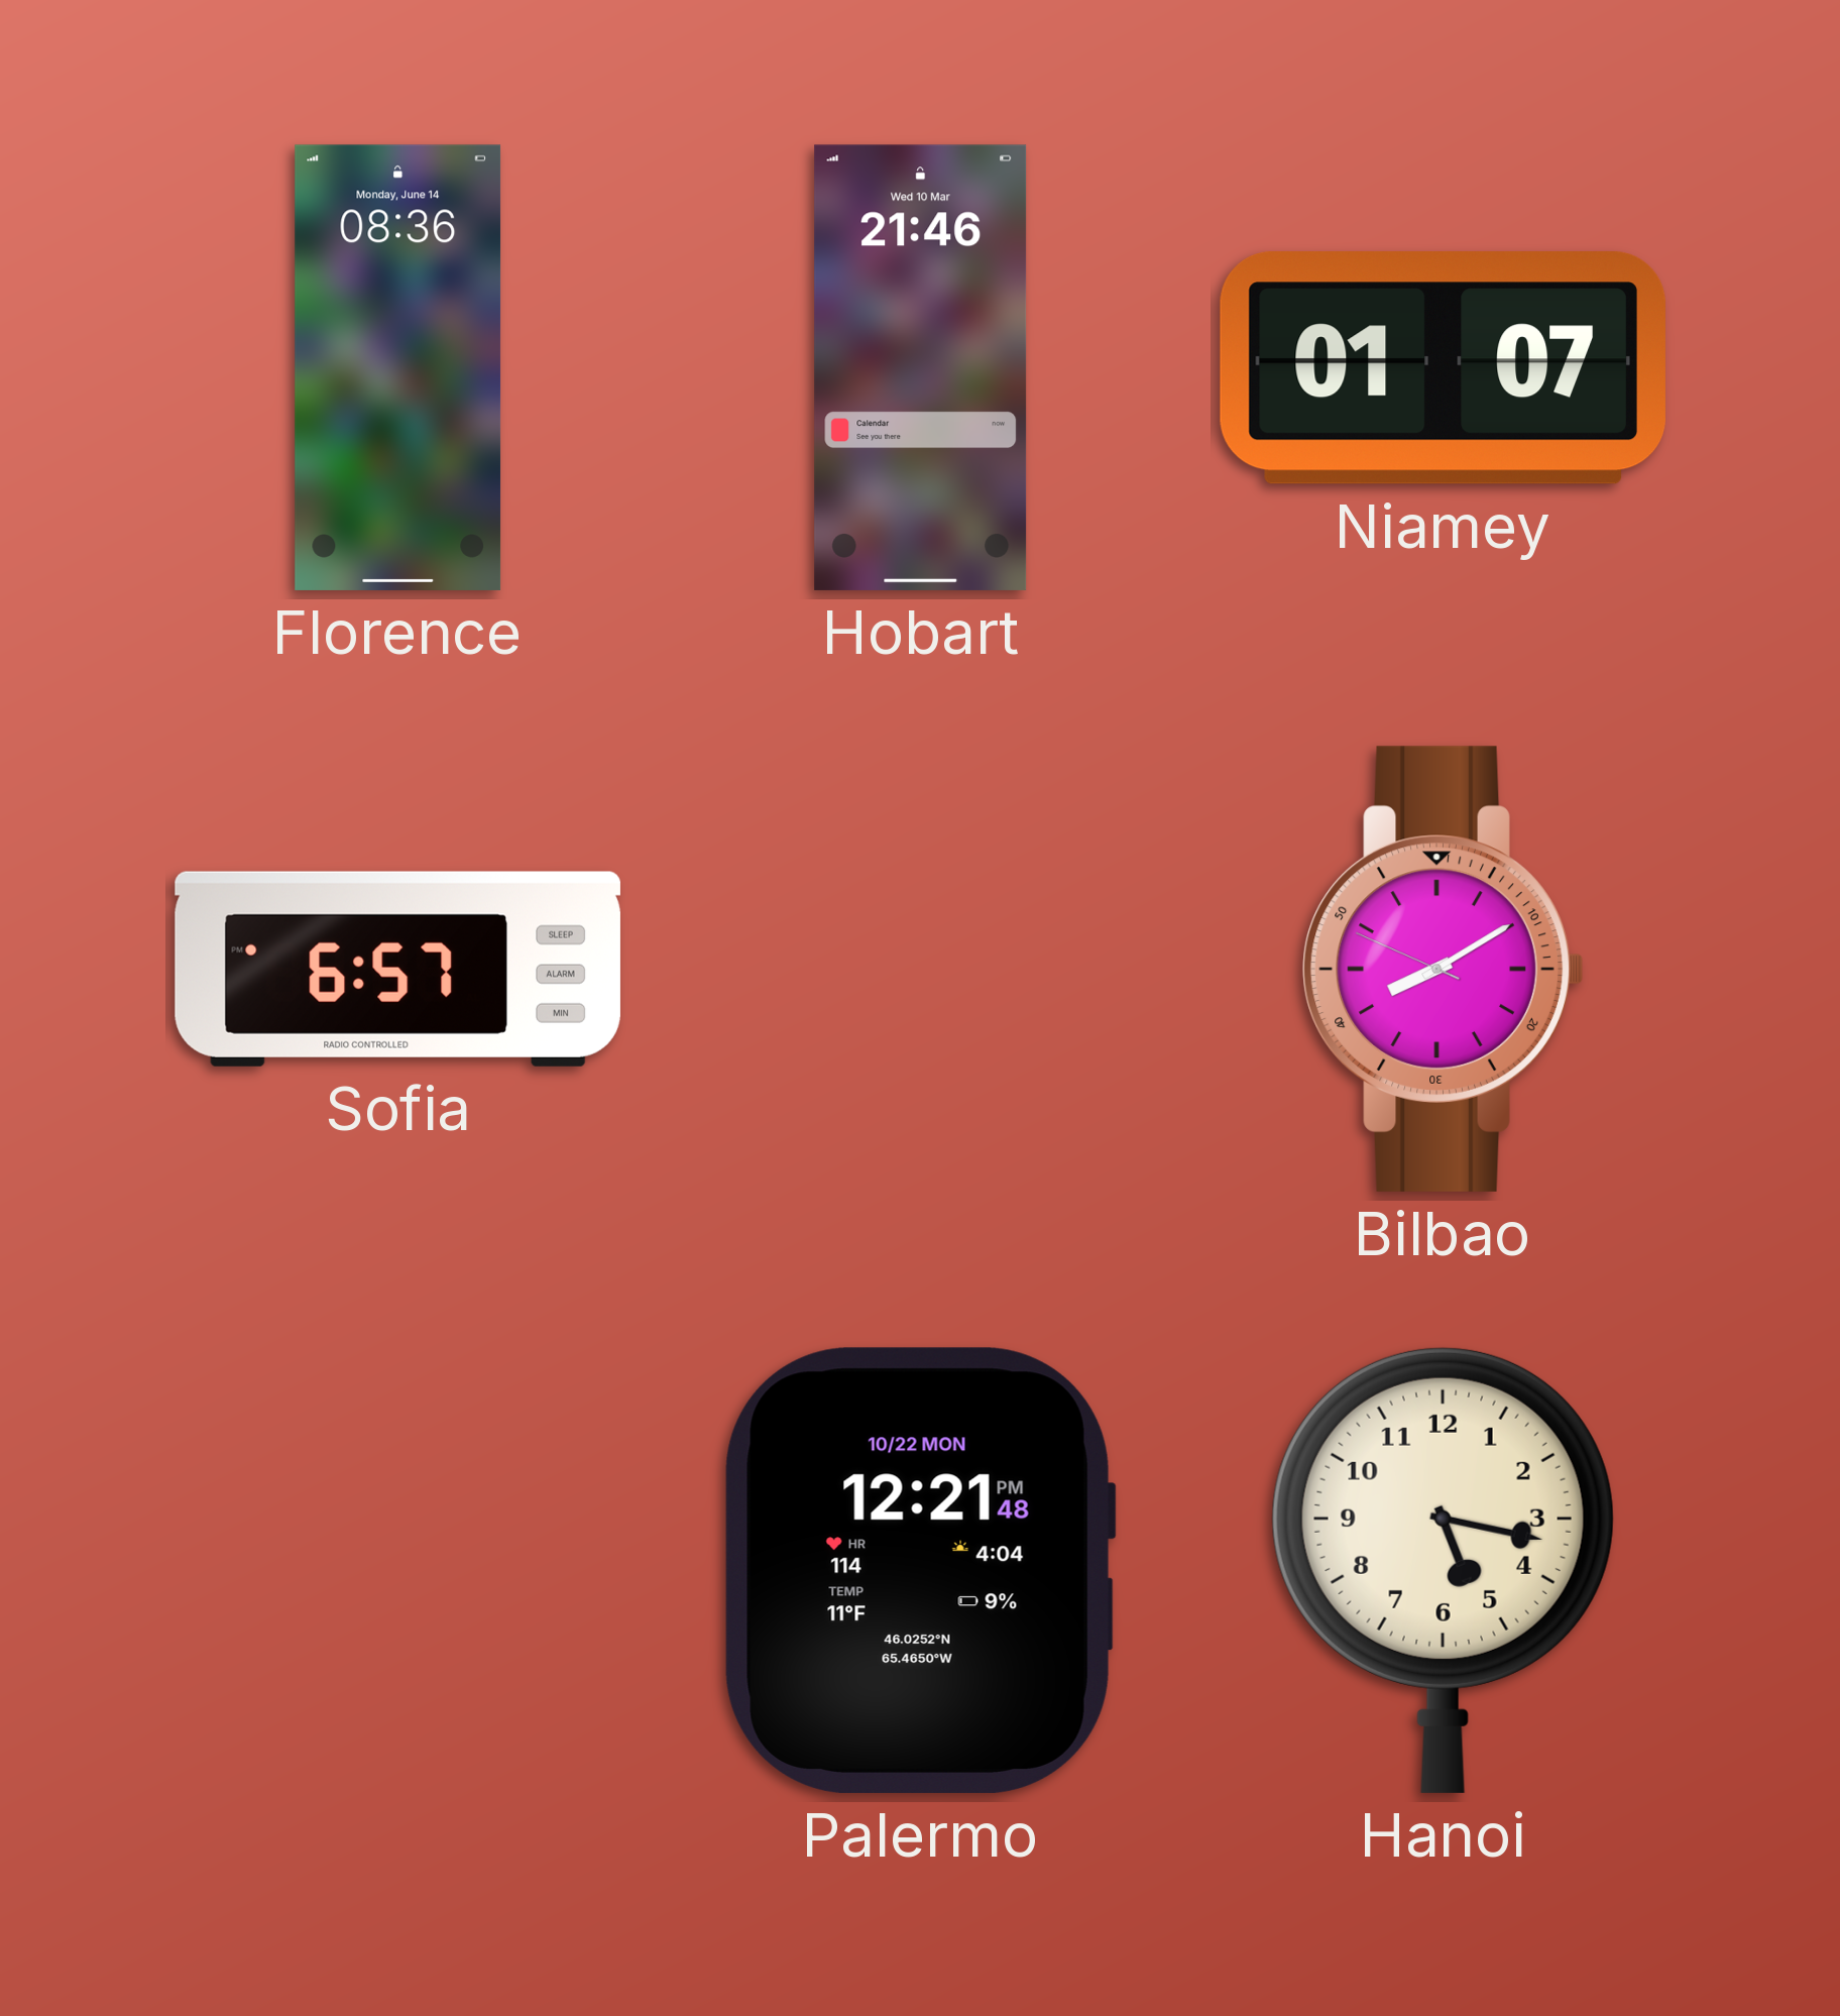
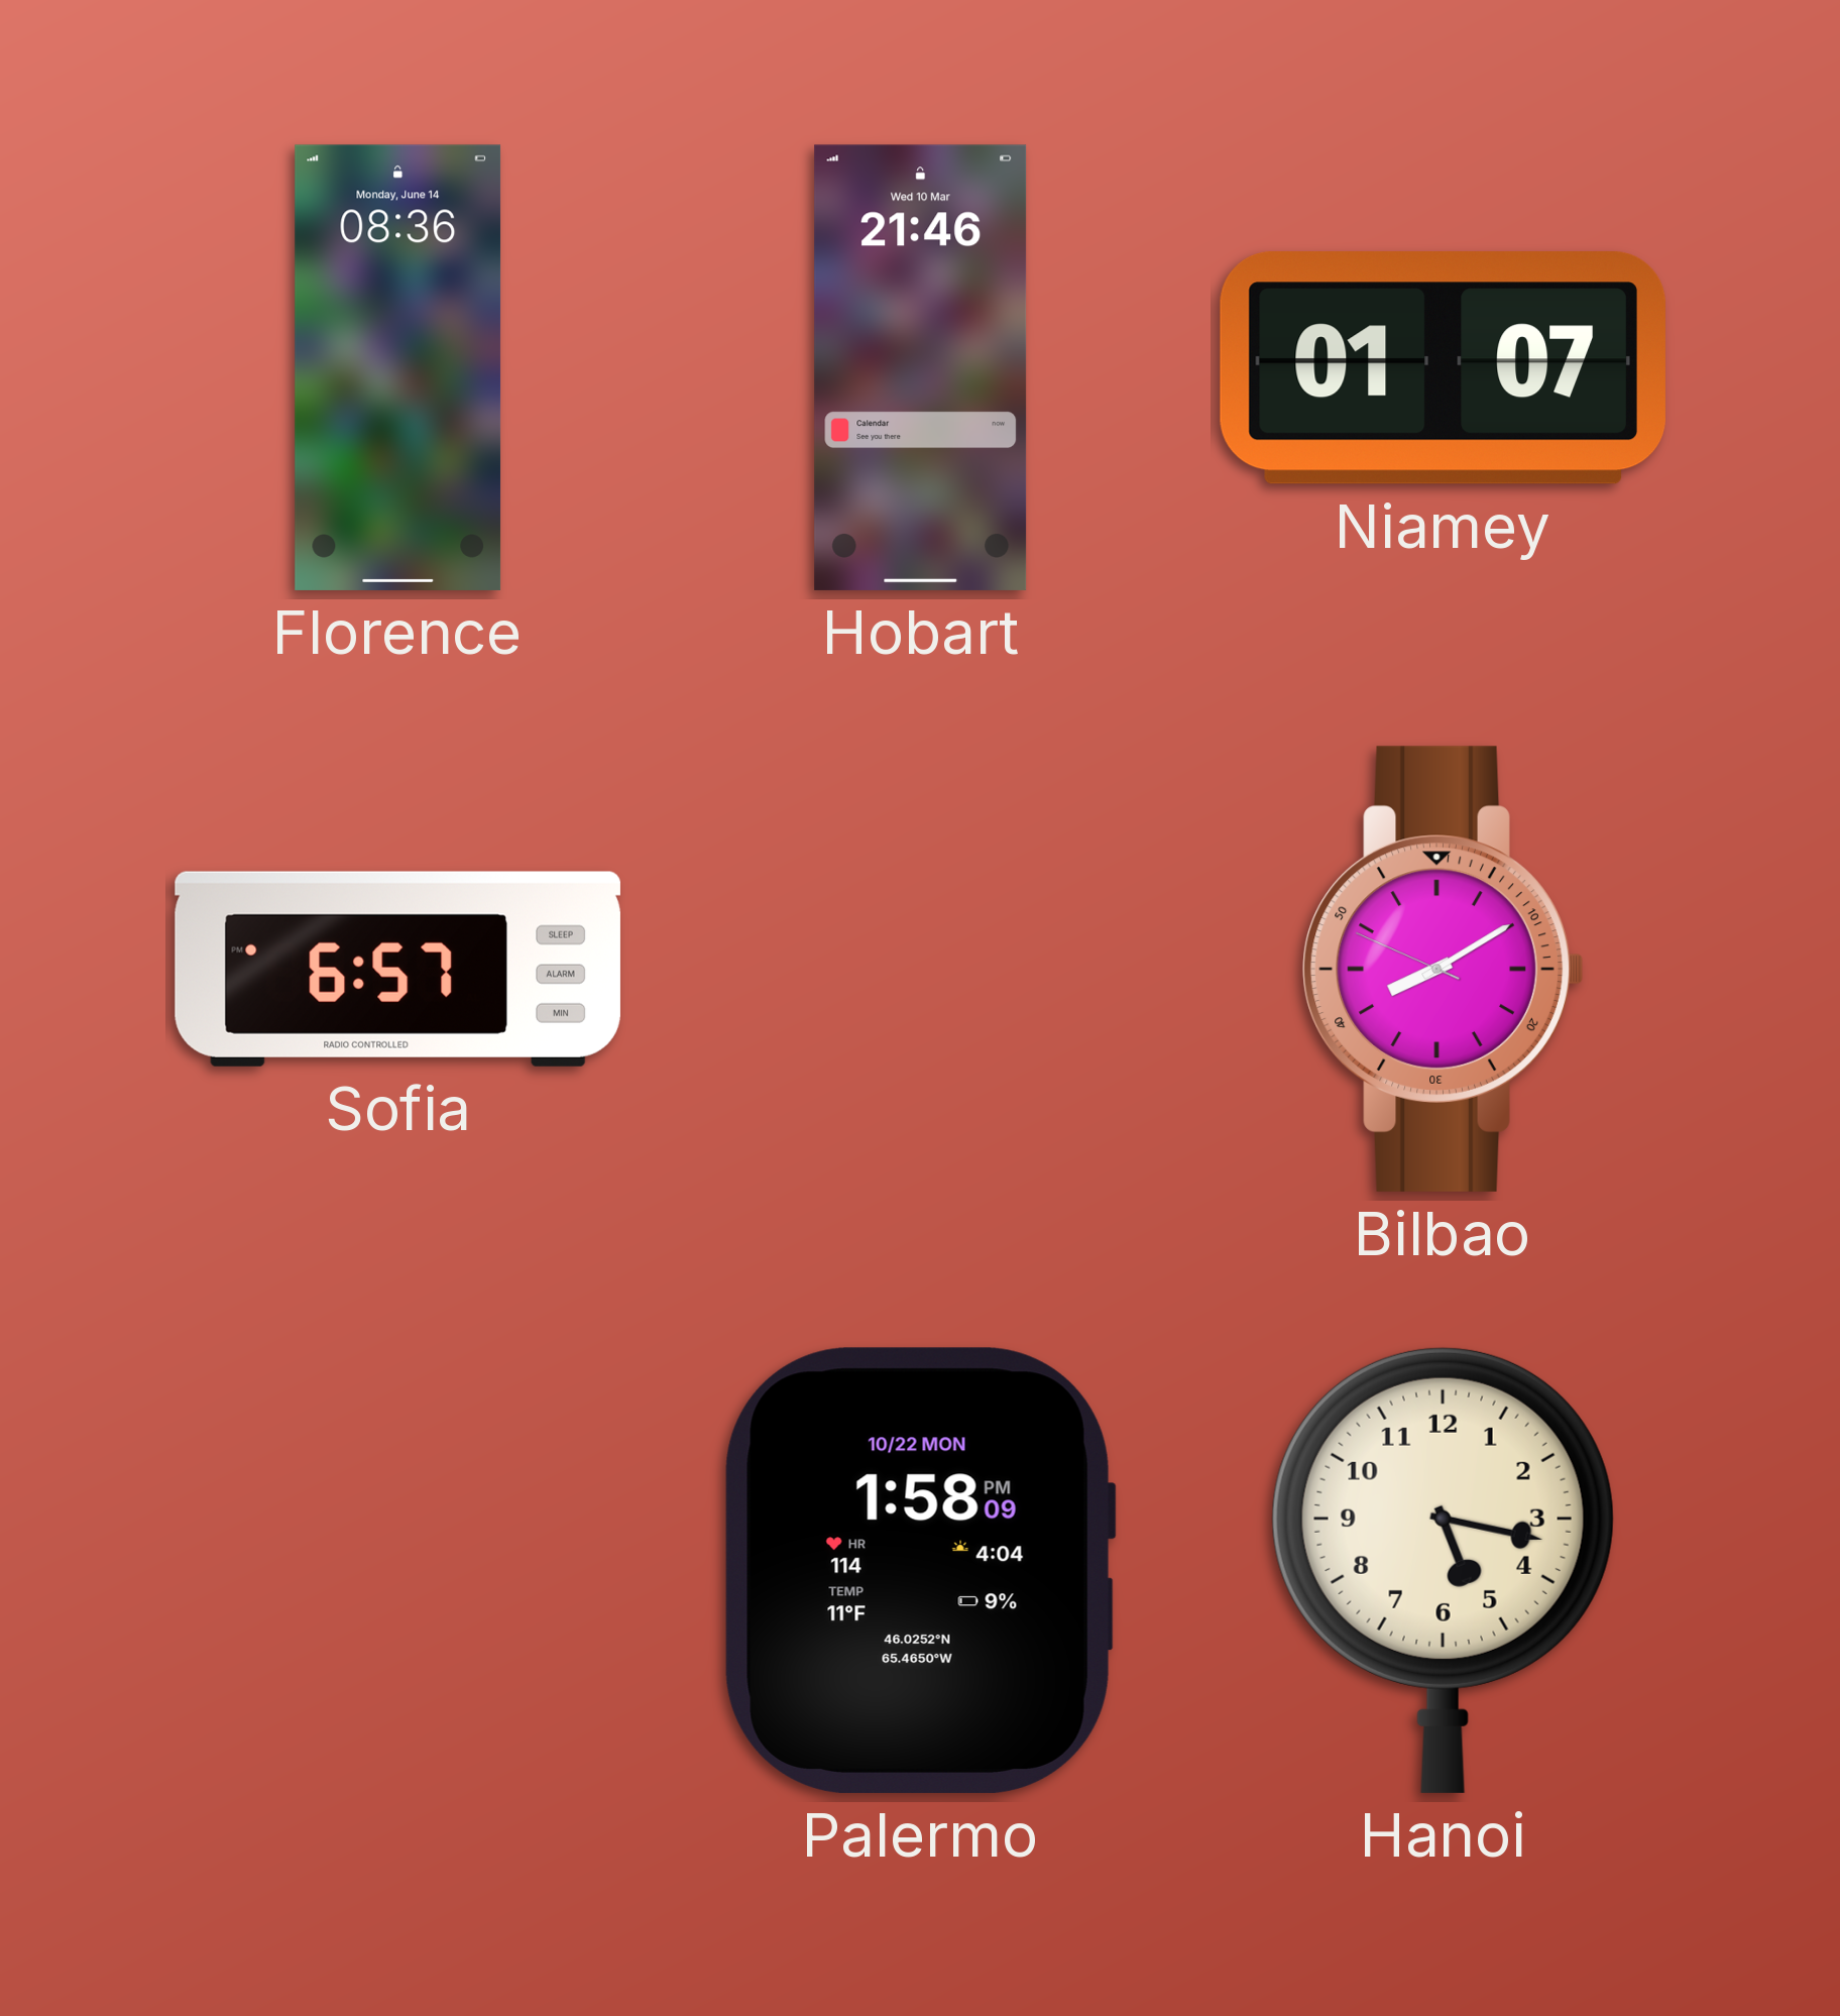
Palermo: 12:21 -> 1:58 (920, 1570)
